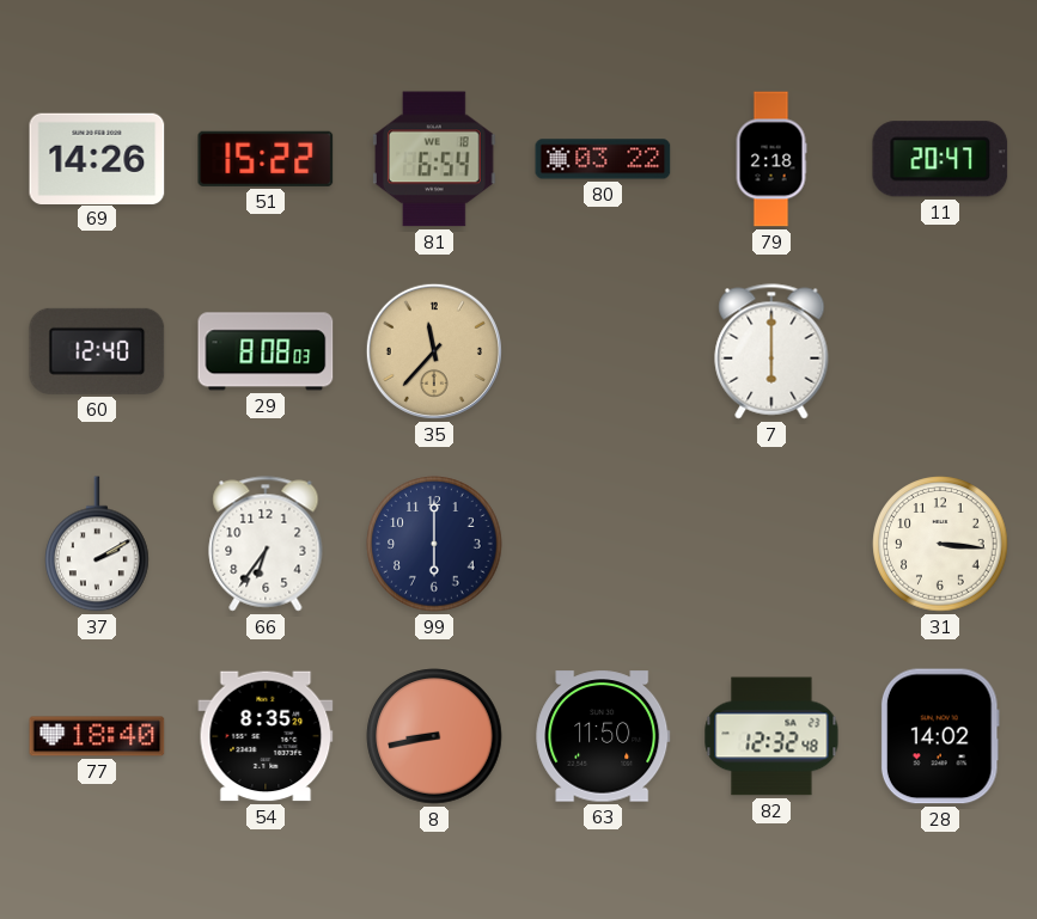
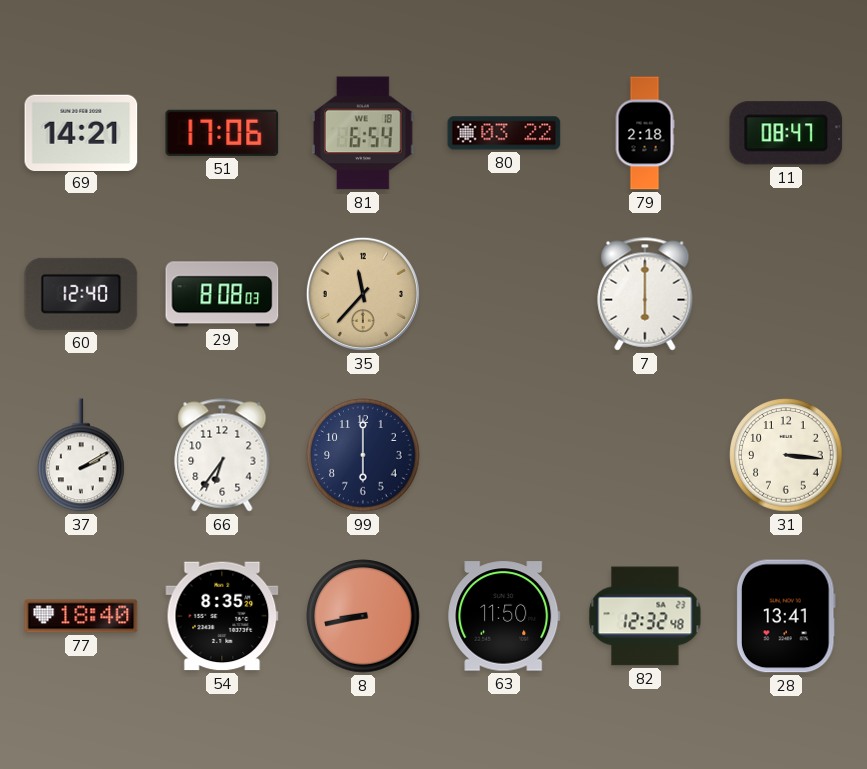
69: 14:26 -> 14:21 (81, 132)
51: 15:22 -> 17:06 (222, 133)
11: 20:47 -> 08:47 (786, 133)
28: 14:02 -> 13:41 (786, 616)
